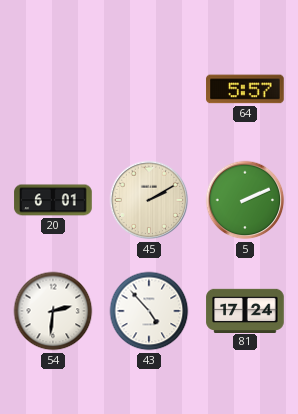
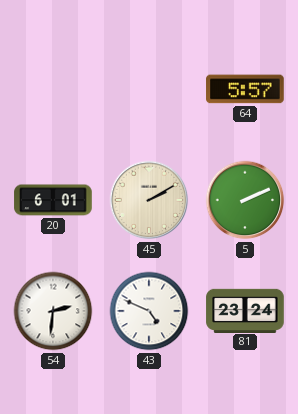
43: 4:53 -> 4:49 (149, 311)
81: 17:24 -> 23:24 (245, 310)
